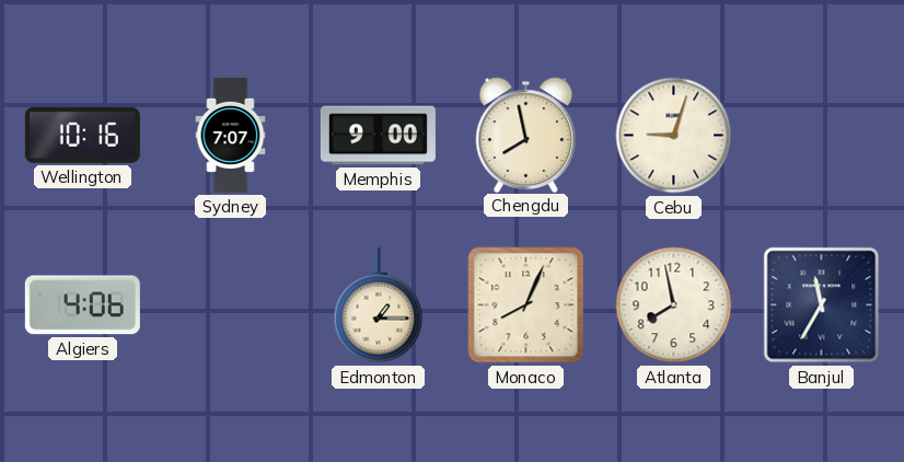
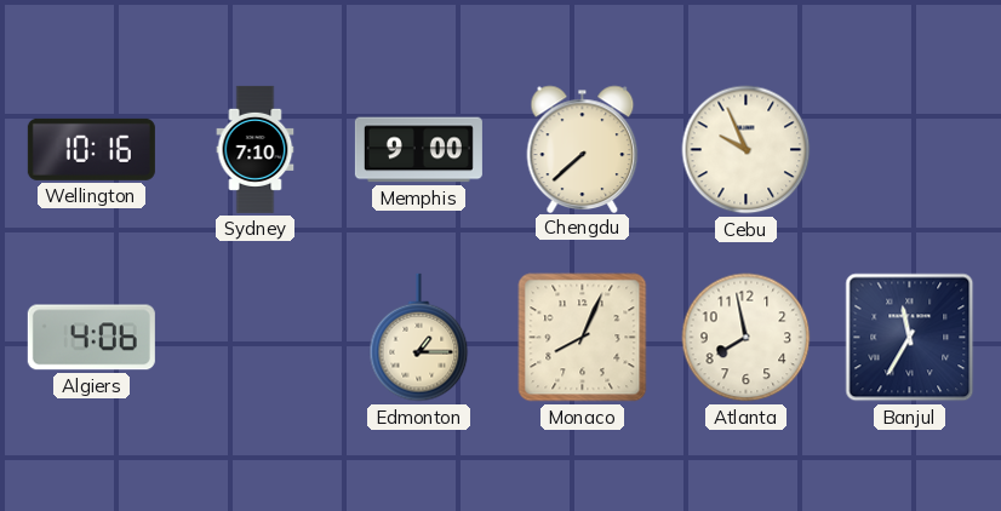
Sydney: 7:07 -> 7:10 (256, 149)
Chengdu: 7:58 -> 7:38 (583, 149)
Cebu: 9:03 -> 9:56 (747, 150)
